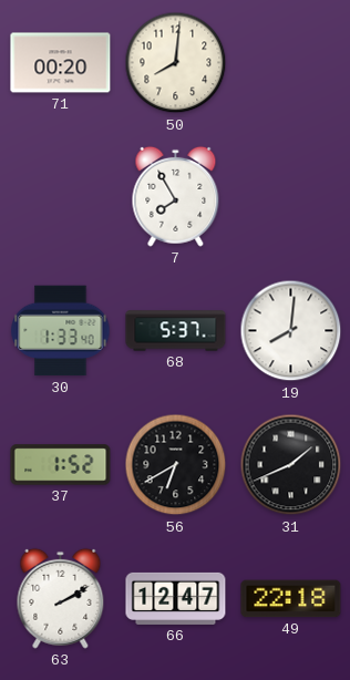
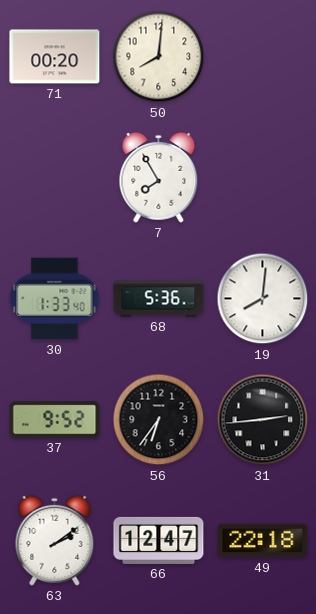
68: 5:37 -> 5:36 (159, 299)
37: 1:52 -> 9:52 (55, 420)
56: 6:40 -> 6:36 (159, 420)
31: 1:41 -> 2:44 (263, 420)
63: 2:10 -> 2:09 (55, 540)
